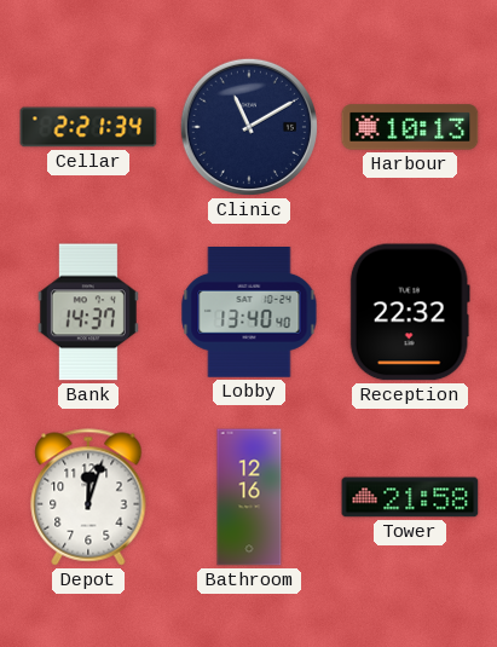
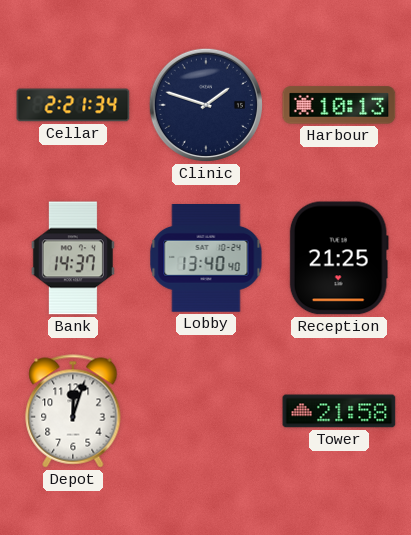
Clinic: 11:10 -> 1:48 (206, 105)
Reception: 22:32 -> 21:25 (339, 258)
Bathroom: 12:16 -> none (249, 497)
